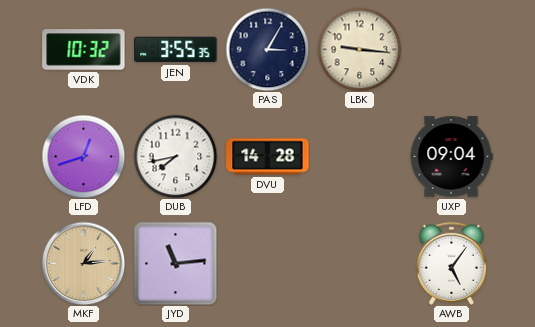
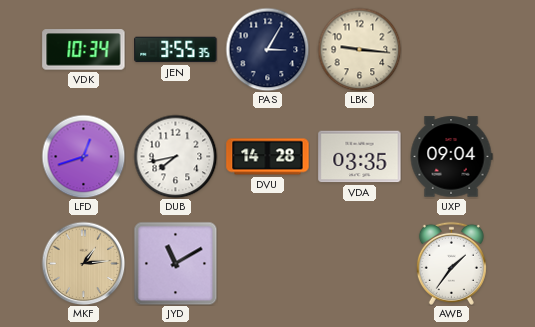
VDK: 10:32 -> 10:34 (84, 50)
VDA: none -> 03:35 (360, 157)
JYD: 11:14 -> 11:10 (175, 263)
AWB: 5:06 -> 1:36 (451, 263)
